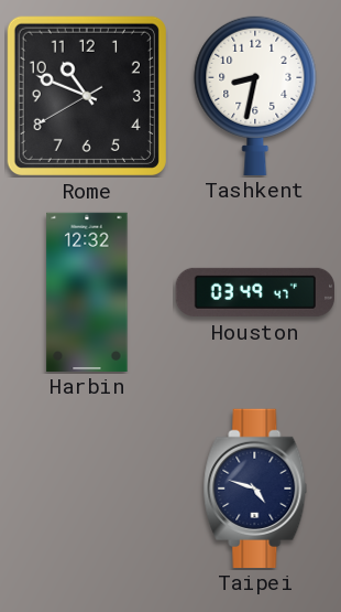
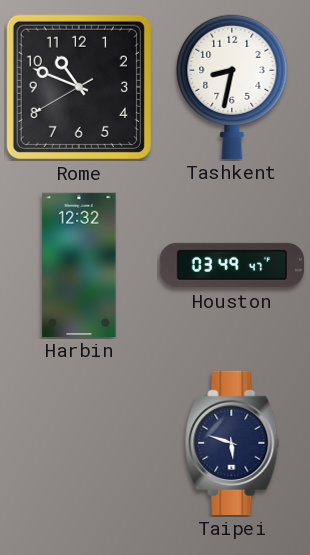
Taipei: 4:48 -> 5:48 (232, 442)
